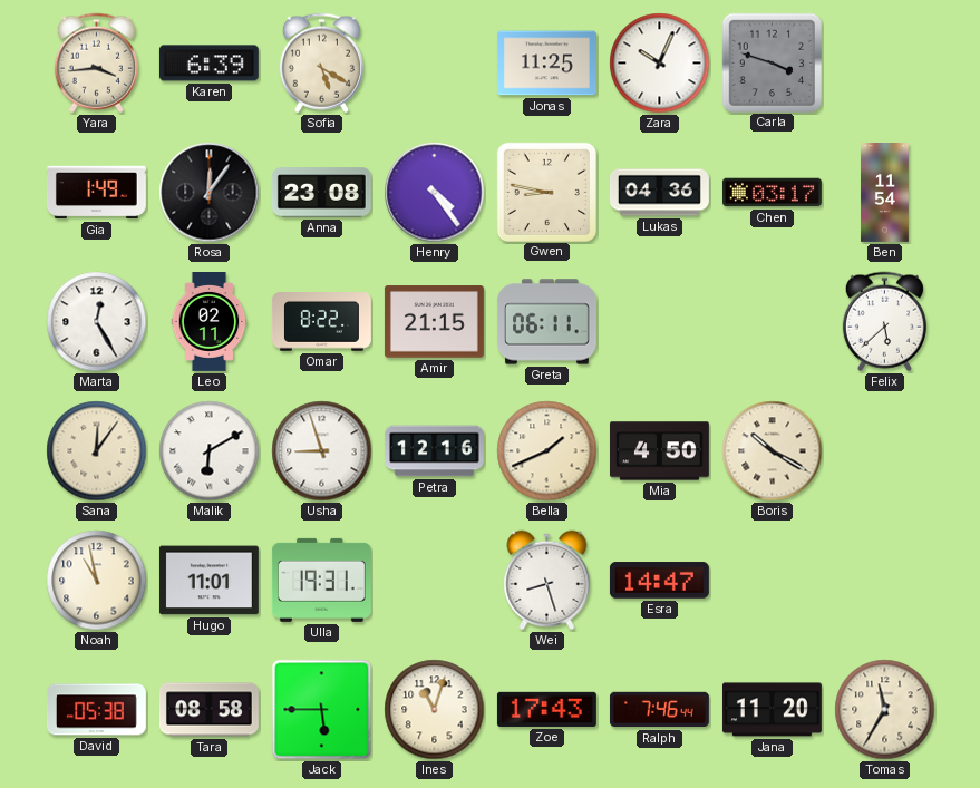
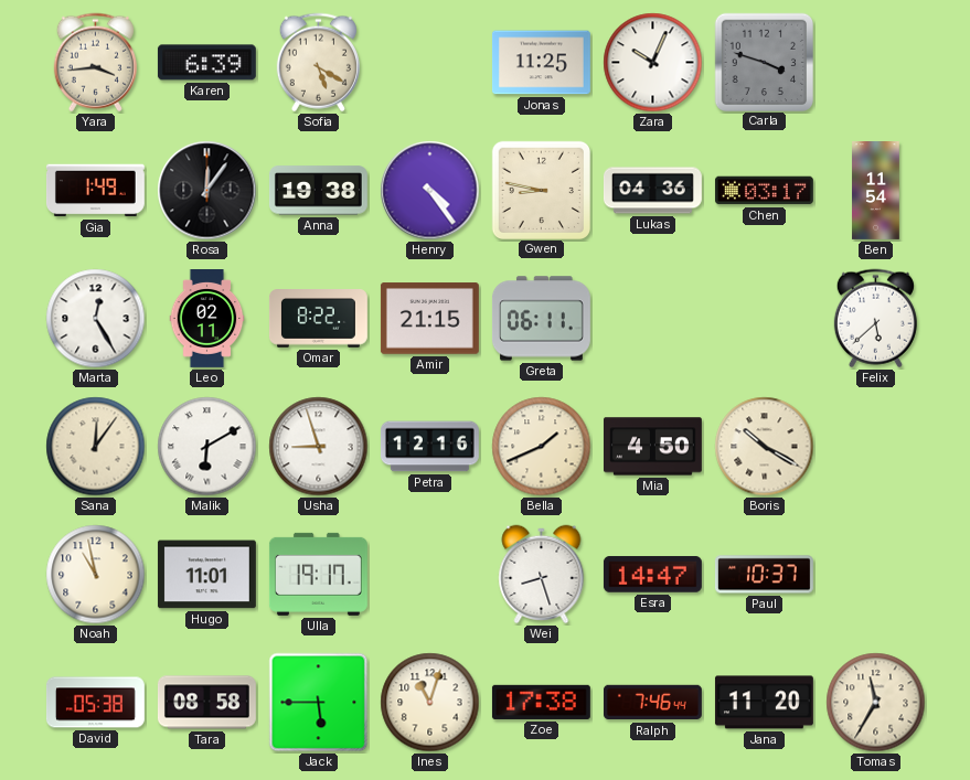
Anna: 23:08 -> 19:38 (318, 191)
Ulla: 19:31 -> 19:17 (318, 574)
Paul: none -> 10:37 (764, 575)
Zoe: 17:43 -> 17:38 (541, 702)
